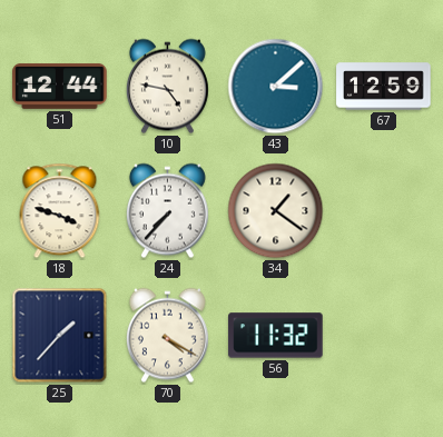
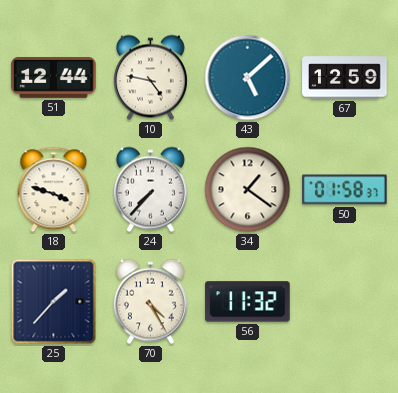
43: 3:08 -> 5:08 (248, 78)
50: none -> 01:58 (345, 190)
70: 4:20 -> 4:25 (150, 302)
